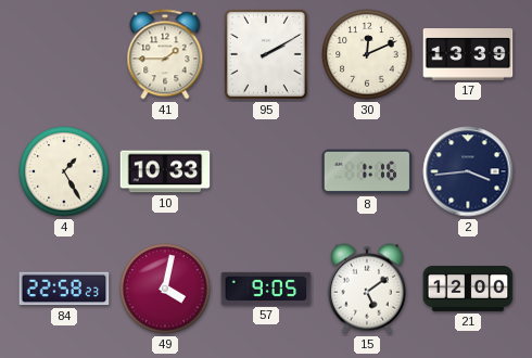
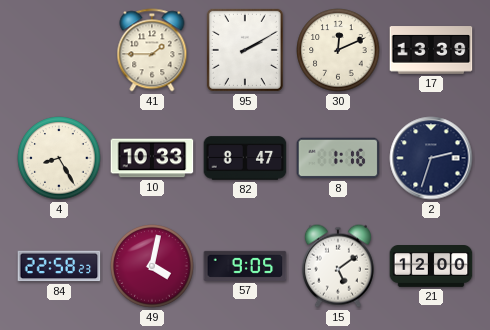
4: 1:25 -> 8:25 (59, 158)
82: none -> 8:47 (245, 158)
2: 3:44 -> 2:33 (431, 158)
